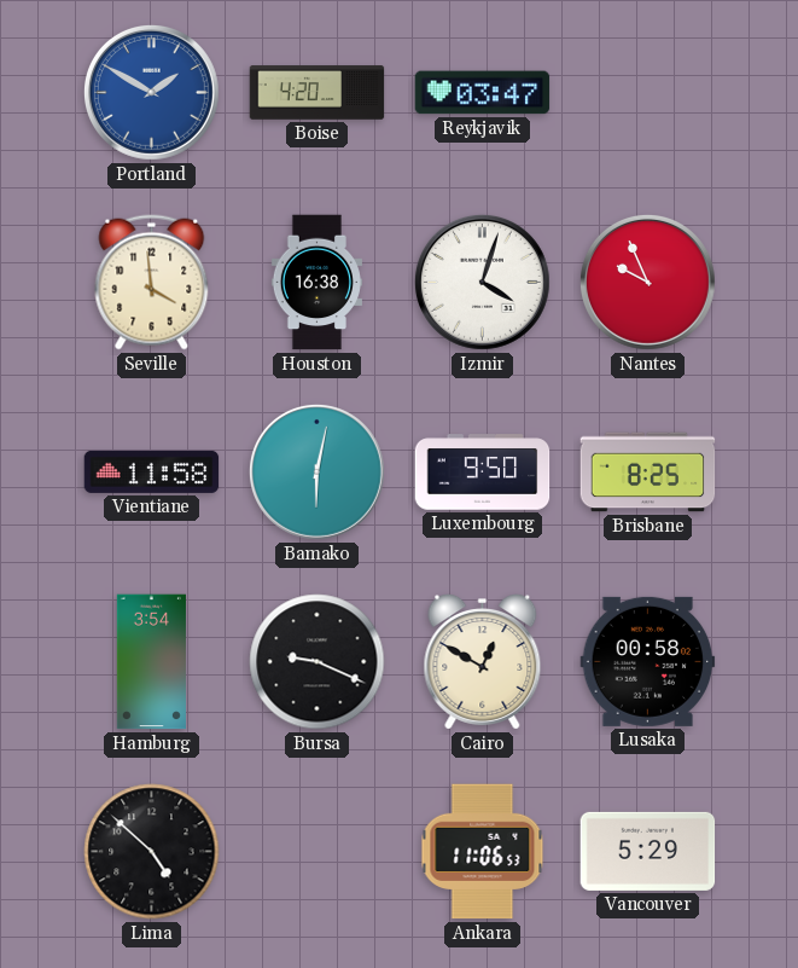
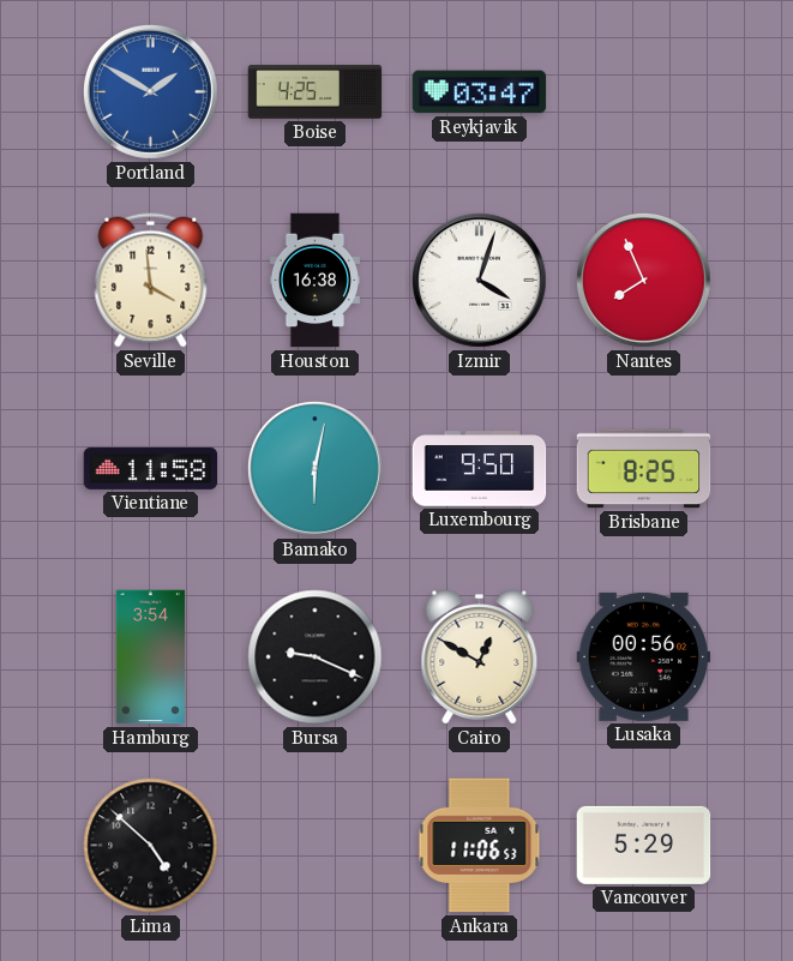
Boise: 4:20 -> 4:25 (316, 92)
Nantes: 9:56 -> 7:56 (643, 280)
Lusaka: 00:58 -> 00:56 (644, 656)
